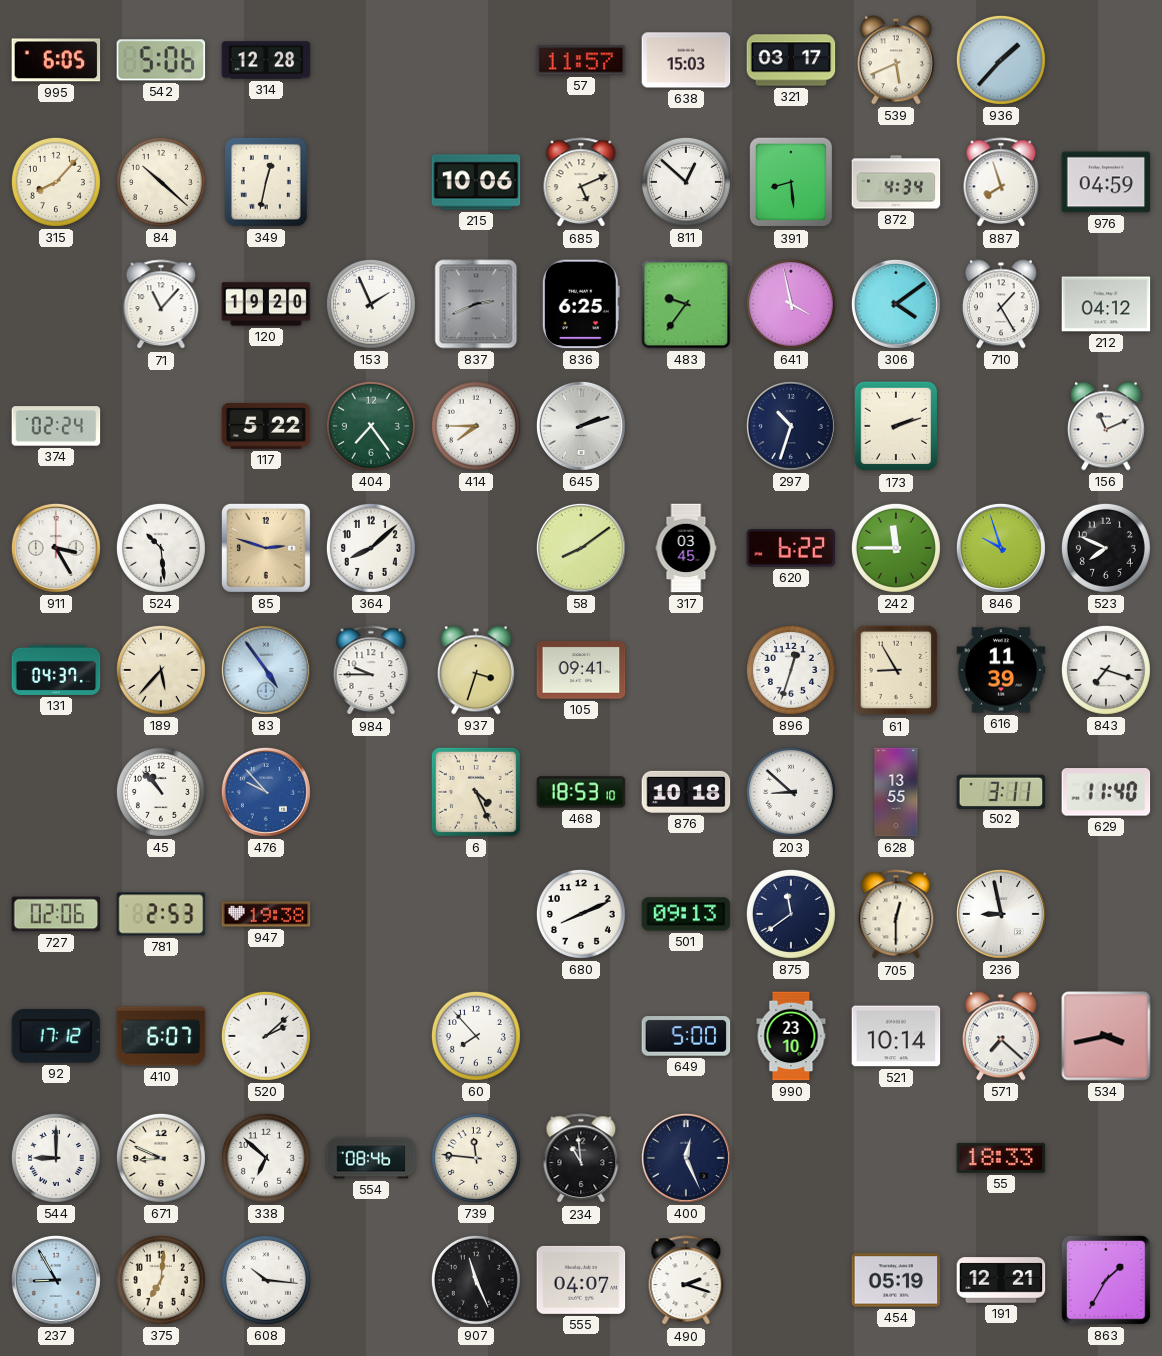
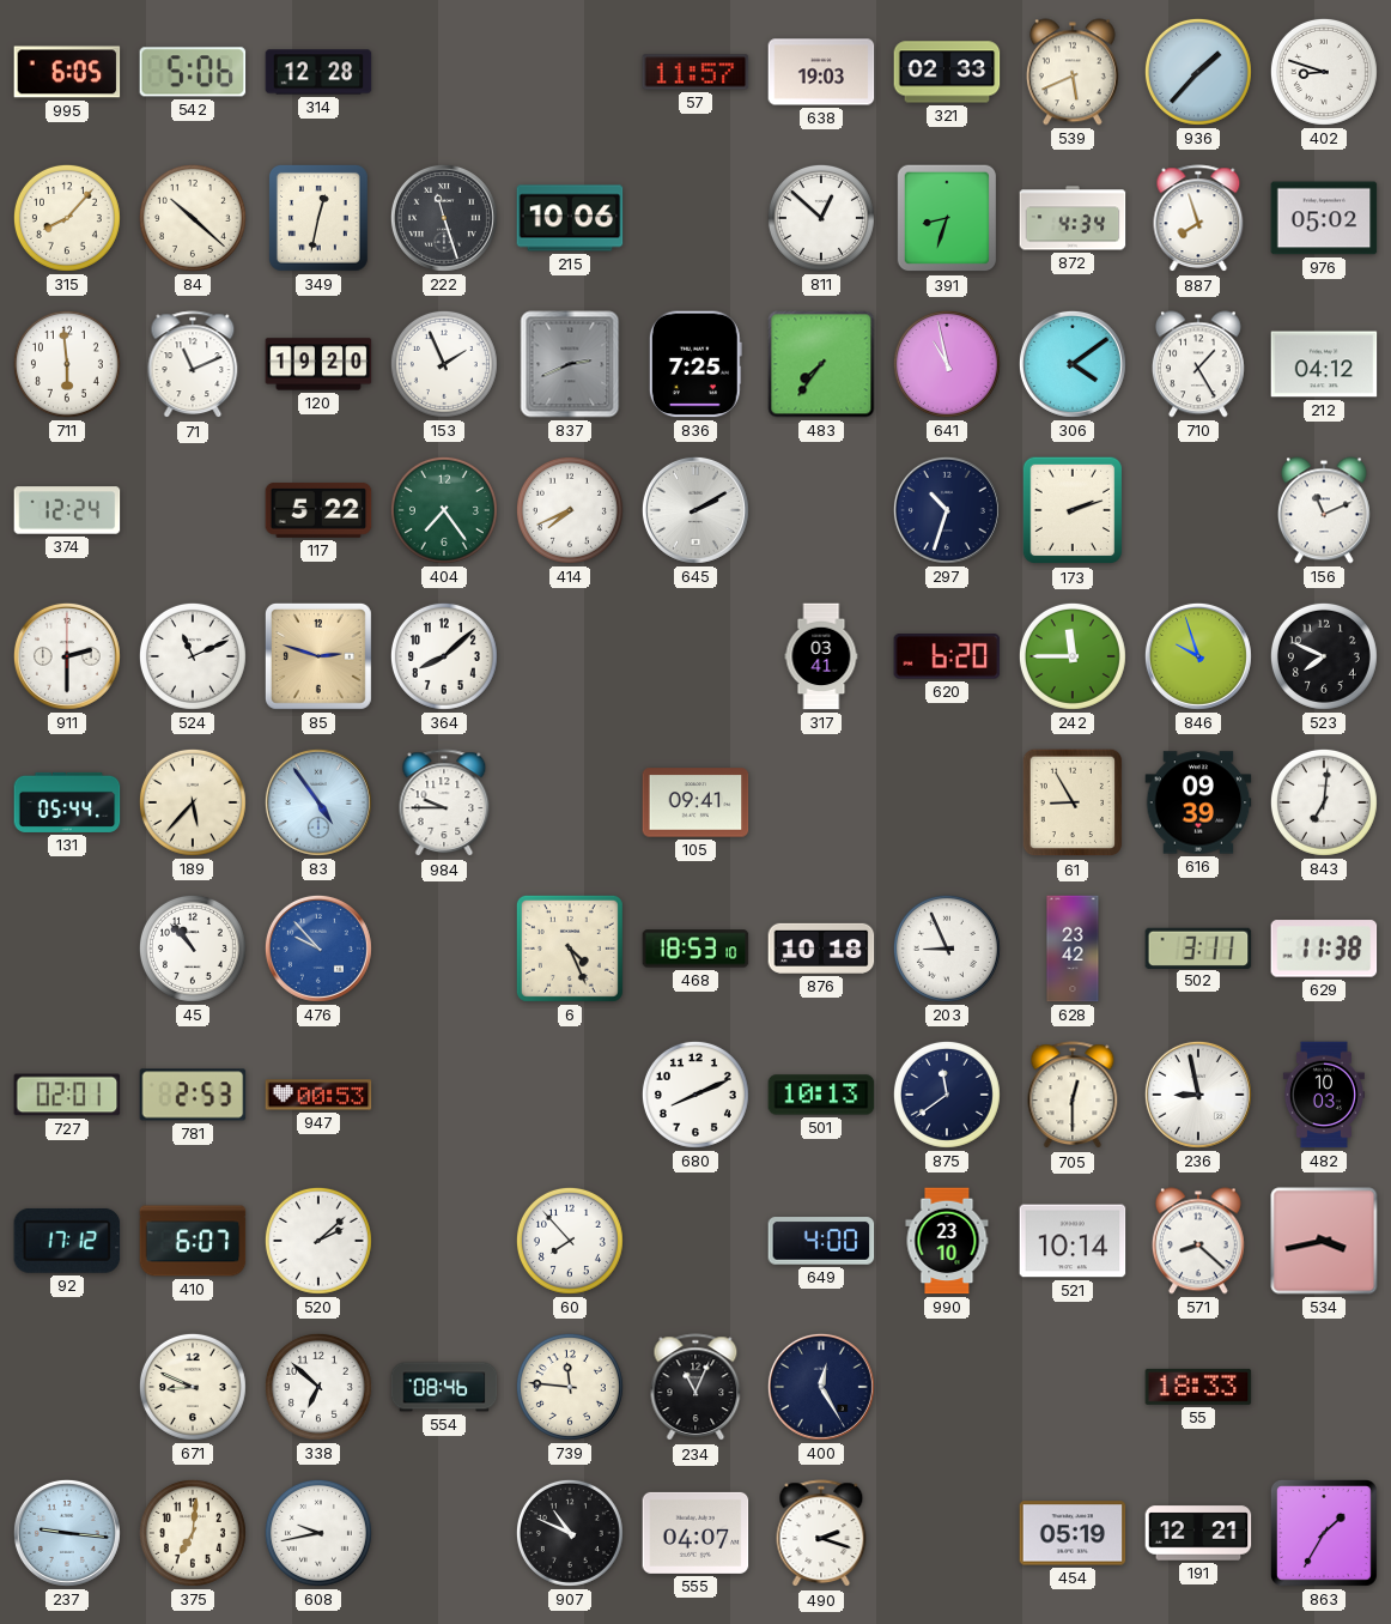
638: 15:03 -> 19:03 (821, 72)
321: 03:17 -> 02:33 (947, 72)
402: none -> 8:48 (1324, 72)
222: none -> 11:27 (444, 218)
685: 5:11 -> none (581, 183)
391: 8:29 -> 8:33 (947, 218)
976: 04:59 -> 05:02 (1324, 218)
711: none -> 5:59 (67, 364)
71: 11:07 -> 11:11 (193, 365)
836: 6:25 -> 7:25 (695, 364)
483: 9:36 -> 7:36 (821, 364)
641: 3:58 -> 10:58 (947, 364)
374: 02:24 -> 12:24 (67, 510)
414: 7:45 -> 7:41 (570, 510)
645: 2:12 -> 2:10 (695, 510)
911: 3:25 -> 2:30 (67, 656)
524: 10:29 -> 11:11 (193, 656)
58: 8:09 -> none (581, 548)
317: 03:45 -> 03:41 (821, 656)
620: 6:22 -> 6:20 (947, 658)
131: 04:37 -> 05:44 (67, 802)
937: 3:33 -> none (476, 670)
896: 12:33 -> none (791, 670)
616: 11:39 -> 09:39 (1198, 802)
843: 7:18 -> 7:01 (1324, 802)
203: 8:52 -> 8:56 (947, 949)
628: 13:55 -> 23:42 (1073, 949)
629: 11:40 -> 11:38 (1324, 949)
727: 02:06 -> 02:01 (67, 1095)
947: 19:38 -> 00:53 (318, 1095)
501: 09:13 -> 10:13 (821, 1095)
482: none -> 10:03 (1324, 1095)
649: 5:00 -> 4:00 (821, 1241)
571: 7:22 -> 8:22 (1198, 1241)
544: 9:00 -> none (56, 1158)
234: 10:59 -> 11:04 (695, 1388)
400: 12:26 -> 12:25 (821, 1387)
237: 8:55 -> 9:16 (67, 1533)
608: 10:16 -> 9:43 (318, 1533)
907: 11:26 -> 10:49 (570, 1533)
